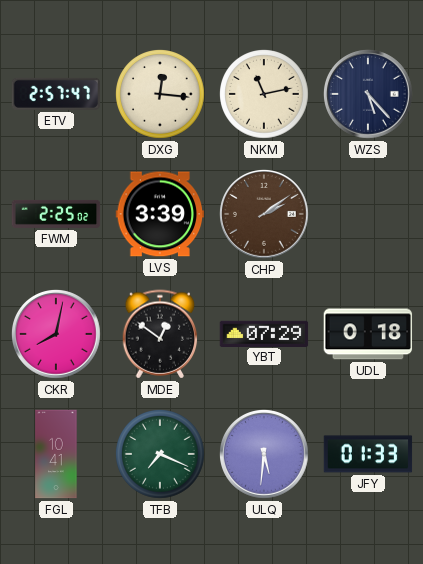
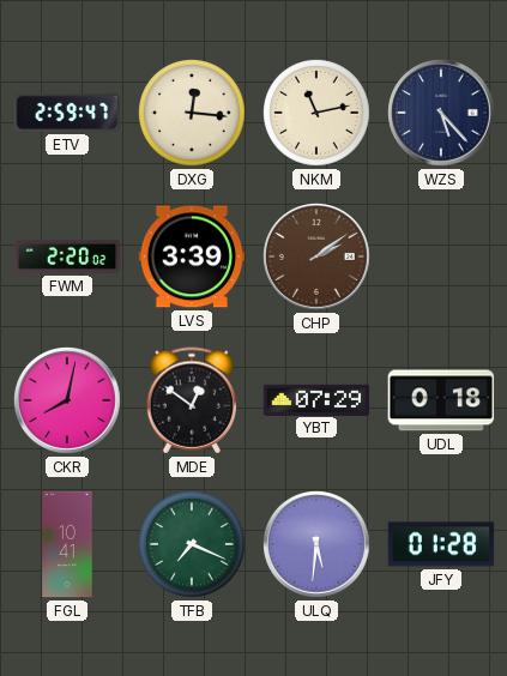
ETV: 2:57 -> 2:59 (67, 113)
FWM: 2:25 -> 2:20 (67, 256)
JFY: 01:33 -> 01:28 (441, 544)
